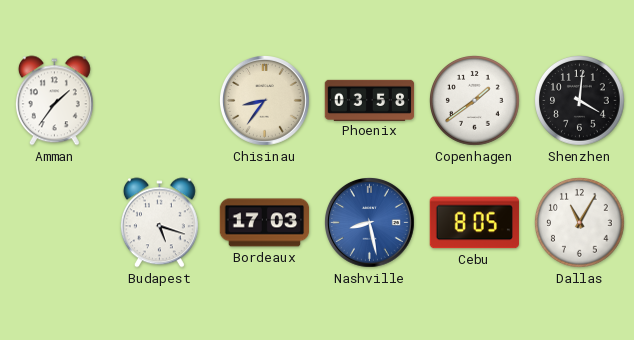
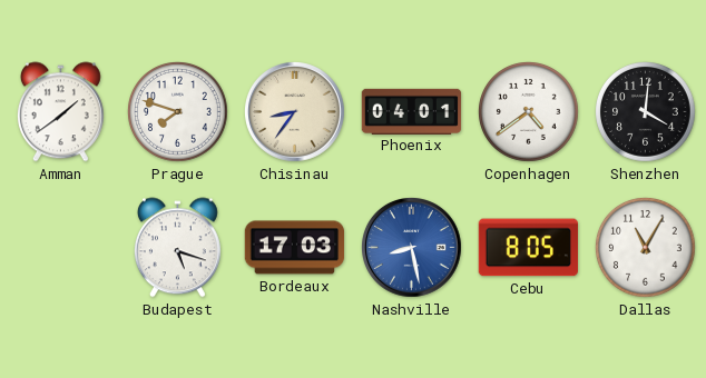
Amman: 1:36 -> 1:39 (60, 112)
Prague: none -> 7:48 (178, 112)
Phoenix: 03:58 -> 04:01 (412, 111)
Copenhagen: 1:39 -> 4:39 (529, 112)
